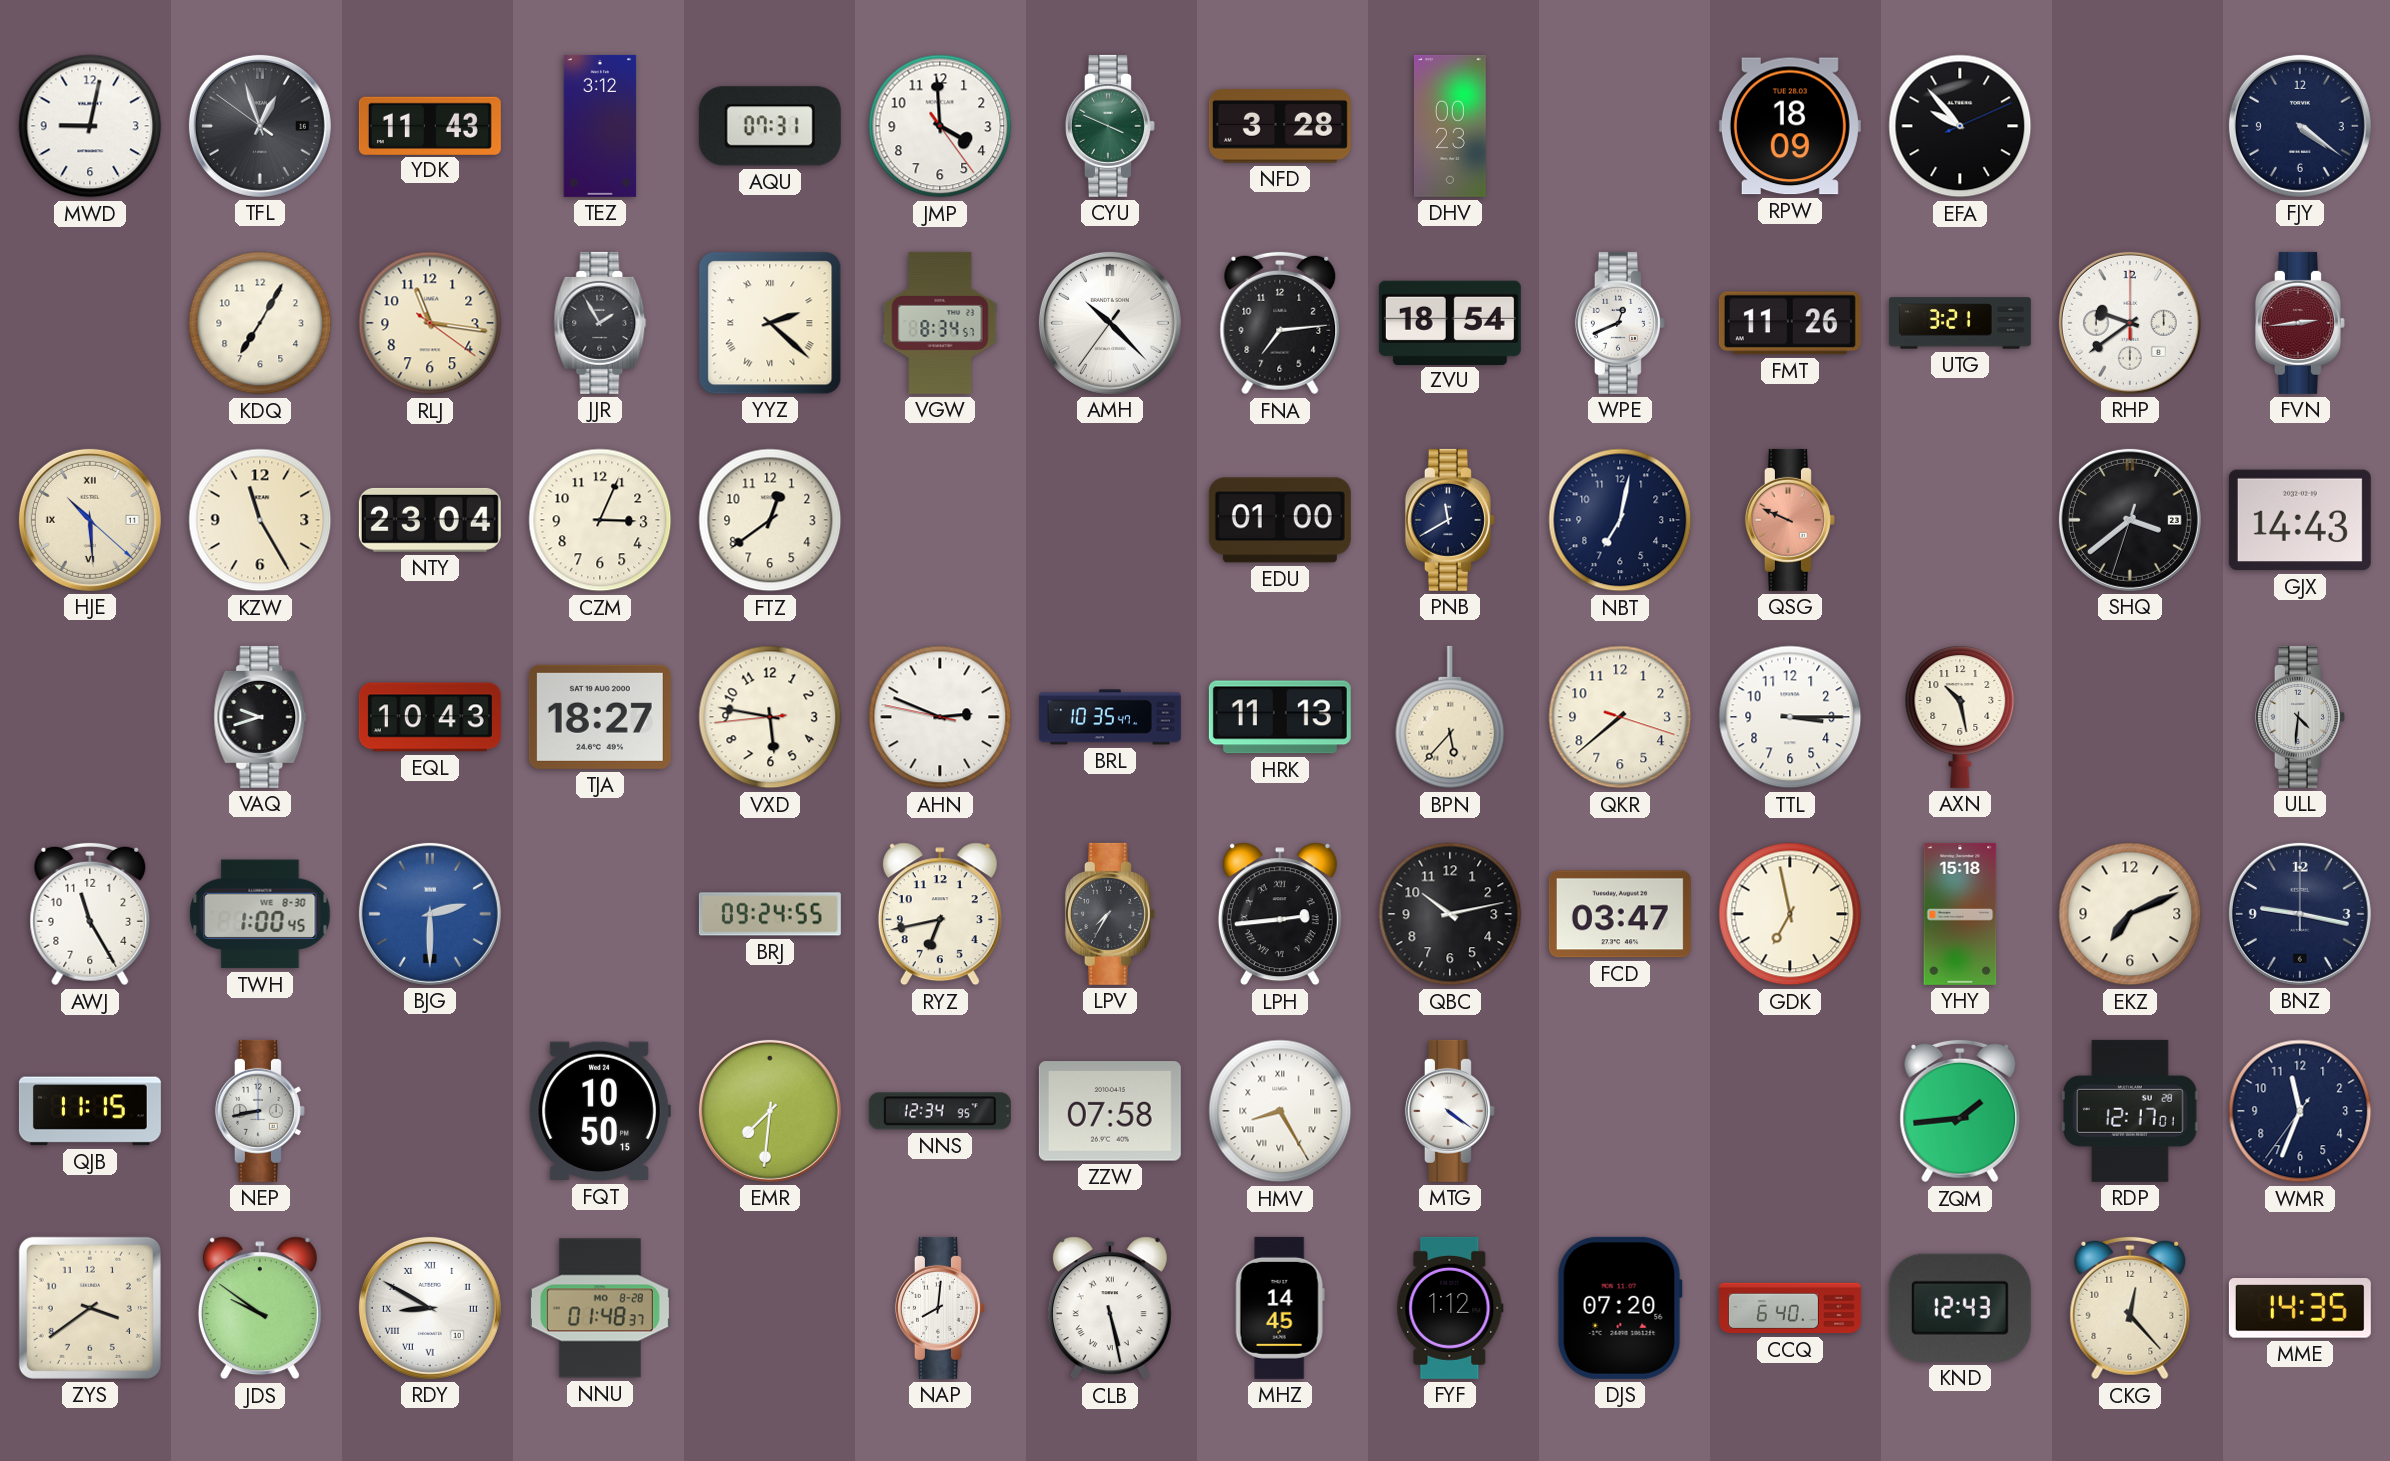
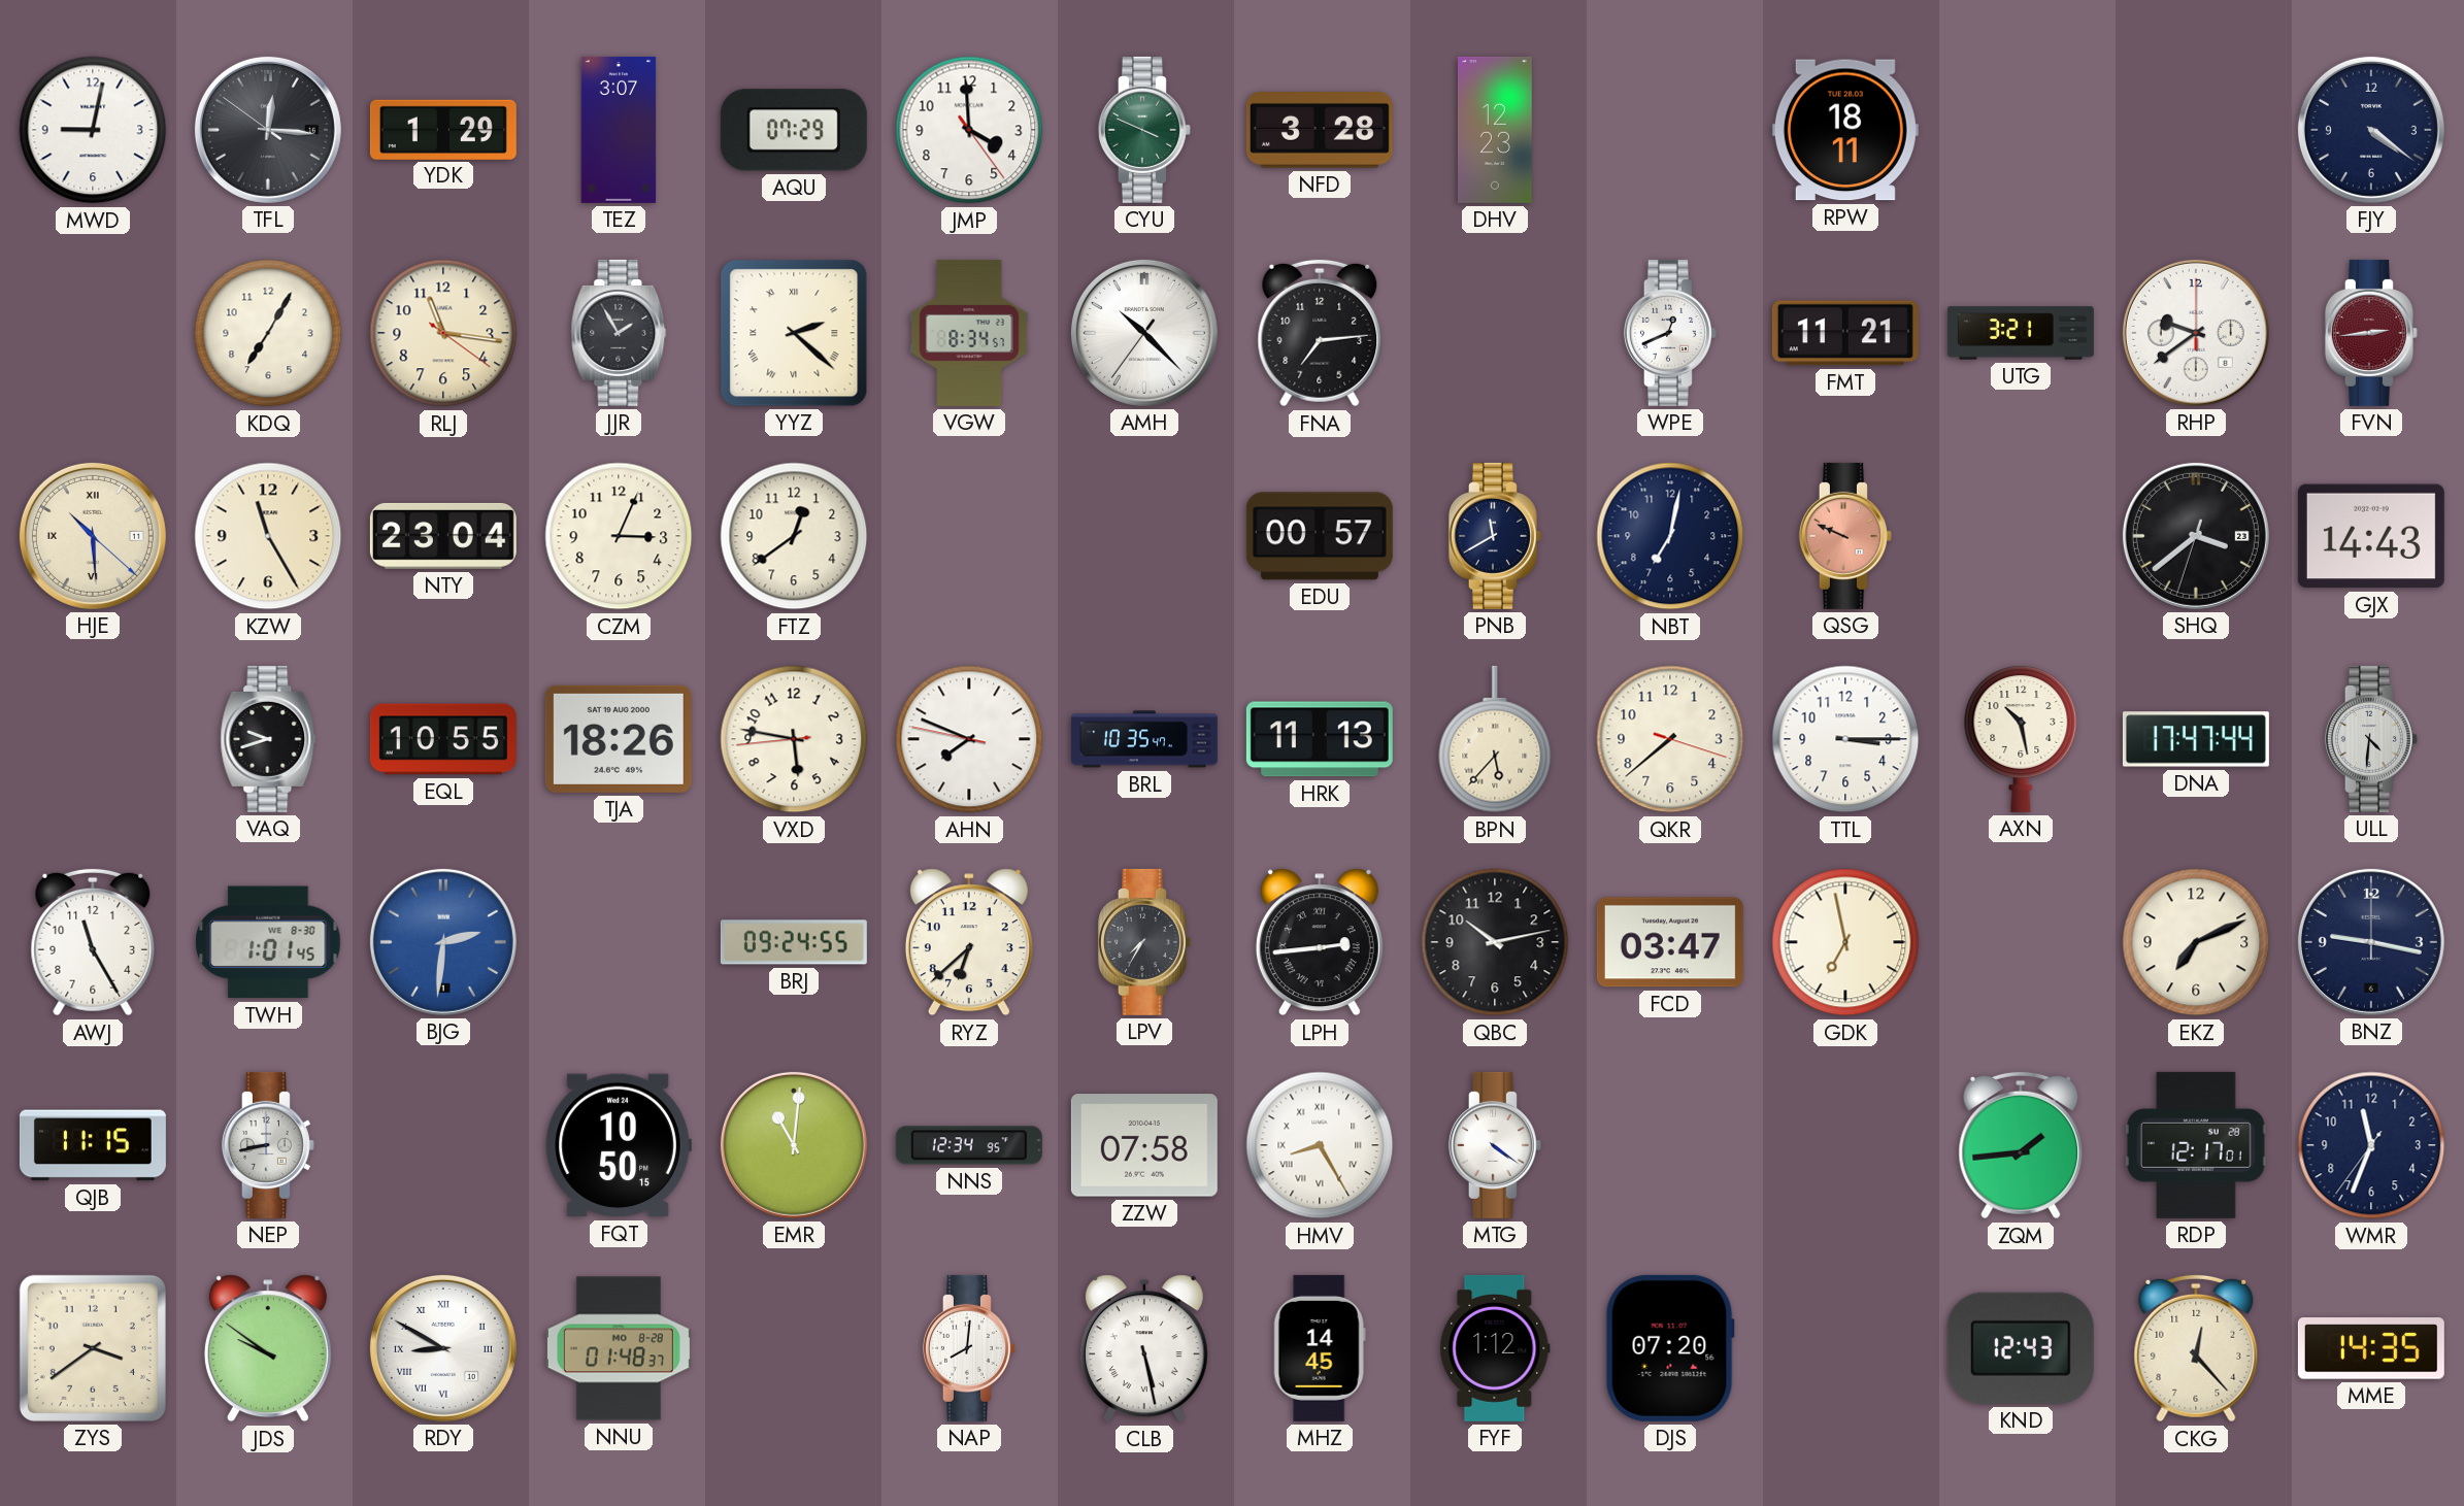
TFL: 12:56 -> 12:15 (268, 130)
YDK: 11:43 -> 1:29 (443, 129)
TEZ: 3:12 -> 3:07 (619, 130)
AQU: 07:31 -> 07:29 (794, 130)
DHV: 00:23 -> 12:23 (1496, 130)
RPW: 18:09 -> 18:11 (1845, 130)
EFA: 9:53 -> none (1960, 126)
ZVU: 18:54 -> none (1450, 322)
FMT: 11:26 -> 11:21 (1845, 333)
EDU: 01:00 -> 00:57 (1320, 536)
EQL: 10:43 -> 10:55 (443, 739)
TJA: 18:27 -> 18:26 (619, 739)
AHN: 2:48 -> 7:48 (969, 739)
DNA: none -> 17:47 (2196, 739)
TWH: 1:00 -> 1:01 (268, 942)
BJG: 2:30 -> 2:31 (443, 942)
RYZ: 6:43 -> 6:38 (969, 942)
YHY: 15:18 -> none (1960, 914)
EMR: 7:31 -> 11:01 (794, 1145)
CCQ: 6:40 -> none (1790, 1308)
